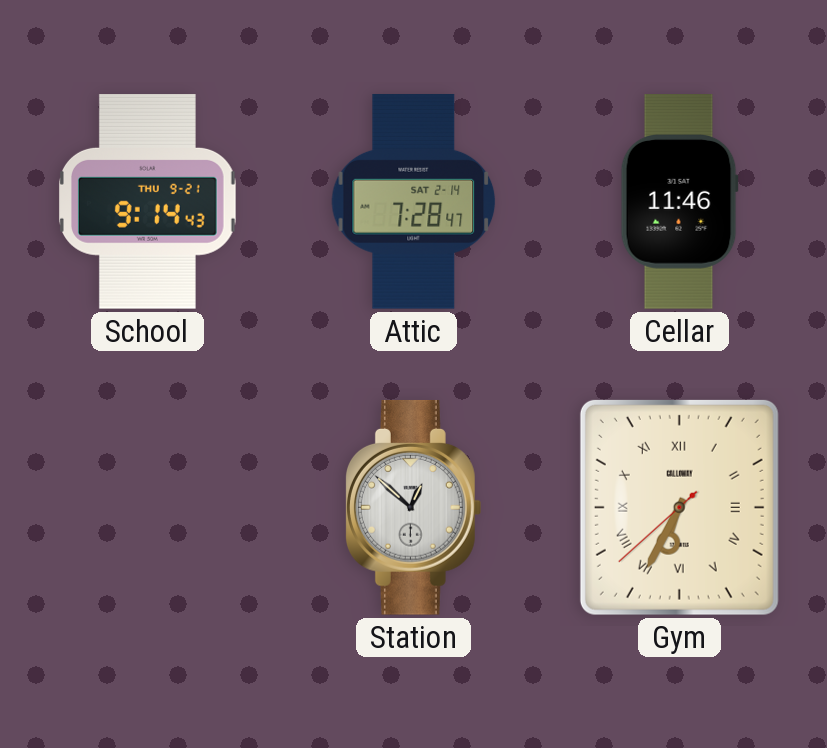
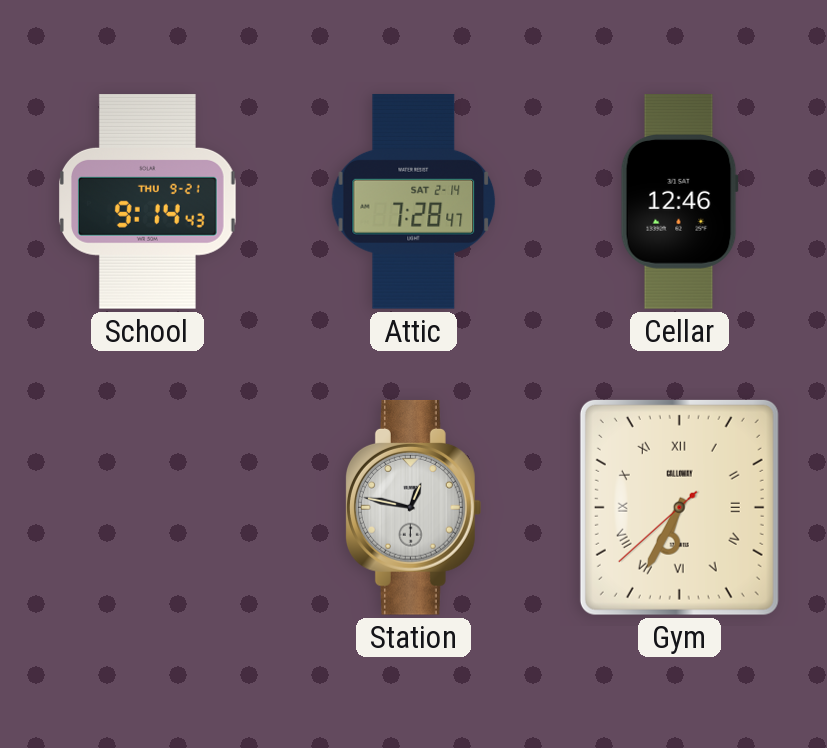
Cellar: 11:46 -> 12:46 (679, 202)
Station: 12:52 -> 12:47 (413, 507)
